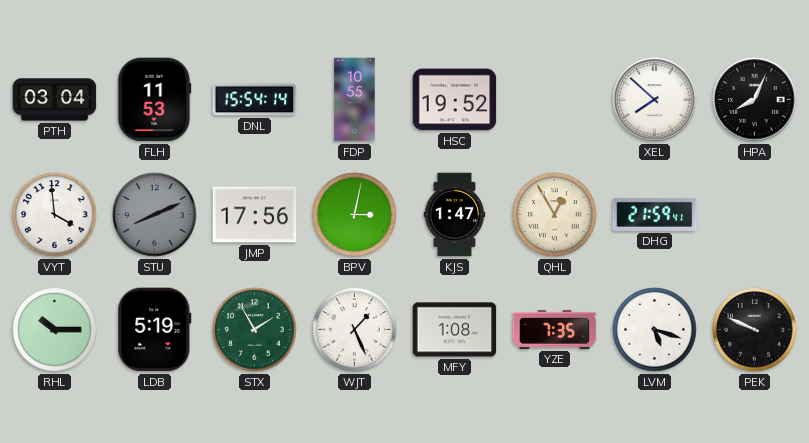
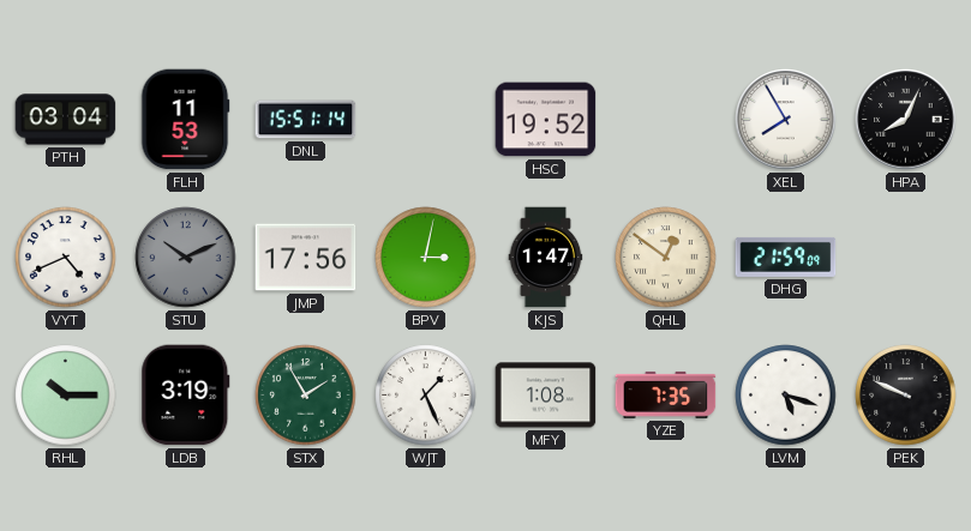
DNL: 15:54 -> 15:51 (306, 120)
FDP: 10:55 -> none (355, 100)
XEL: 7:52 -> 7:55 (786, 120)
VYT: 3:59 -> 4:41 (66, 258)
STU: 8:11 -> 10:11 (186, 258)
QHL: 12:55 -> 12:51 (666, 258)
DHG: 21:59:41 -> 21:59:09 (786, 257)
LDB: 5:19 -> 3:19 (186, 396)
